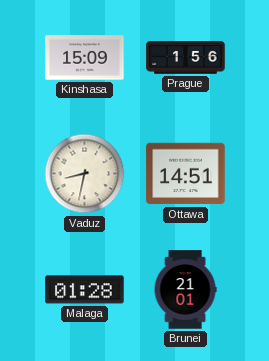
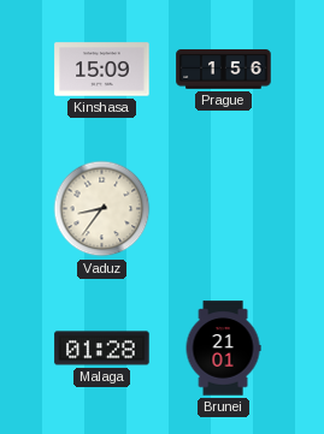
Vaduz: 8:32 -> 8:36 (102, 209)
Ottawa: 14:51 -> none (186, 174)
